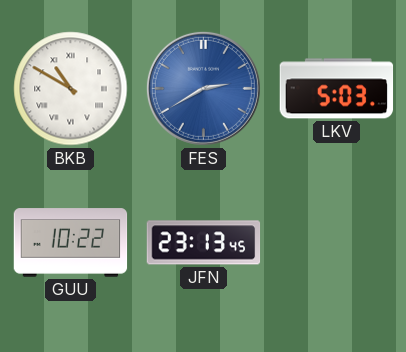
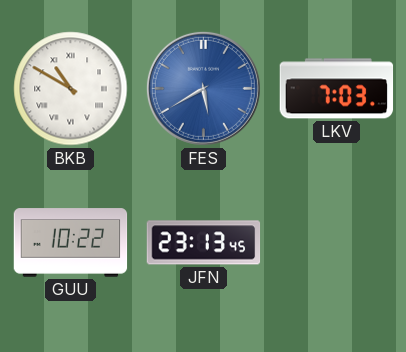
FES: 2:40 -> 5:40 (203, 88)
LKV: 5:03 -> 7:03 (337, 89)
